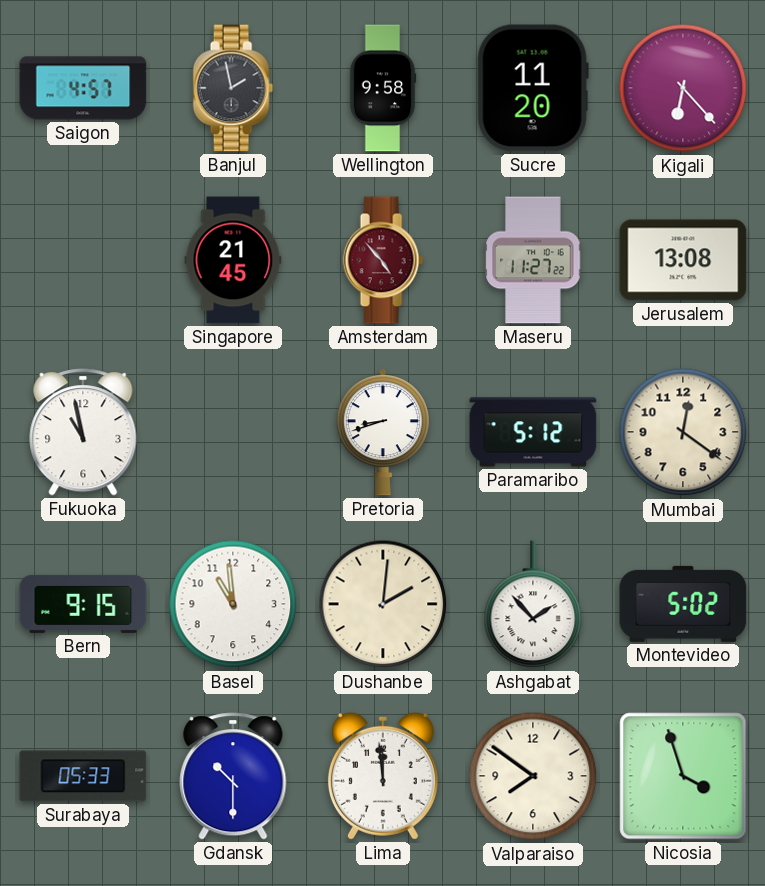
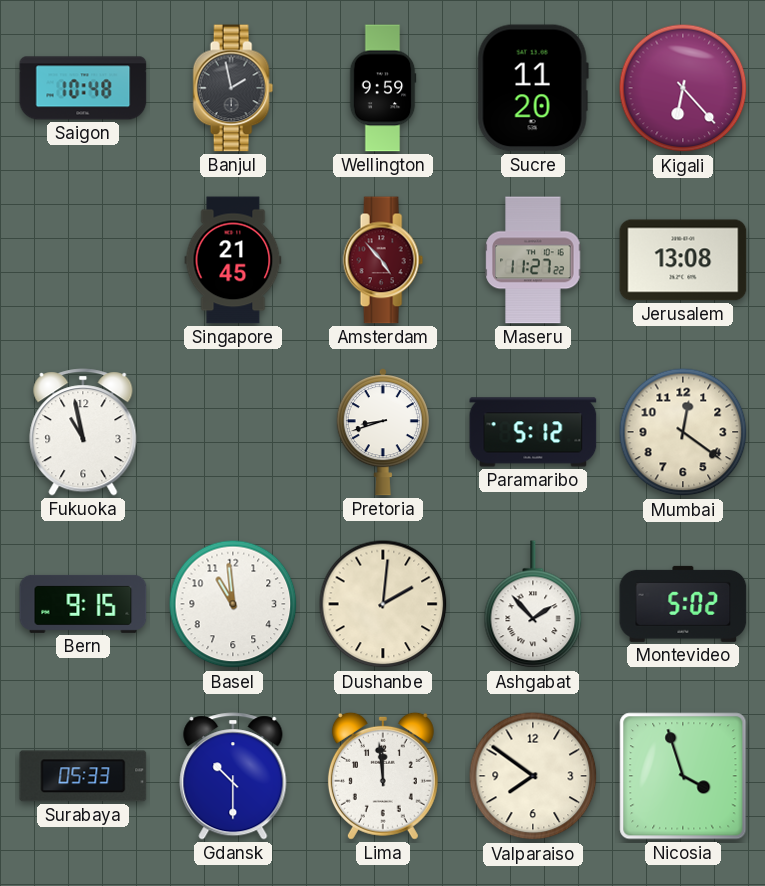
Saigon: 4:57 -> 10:48 (83, 88)
Wellington: 9:58 -> 9:59 (383, 88)
